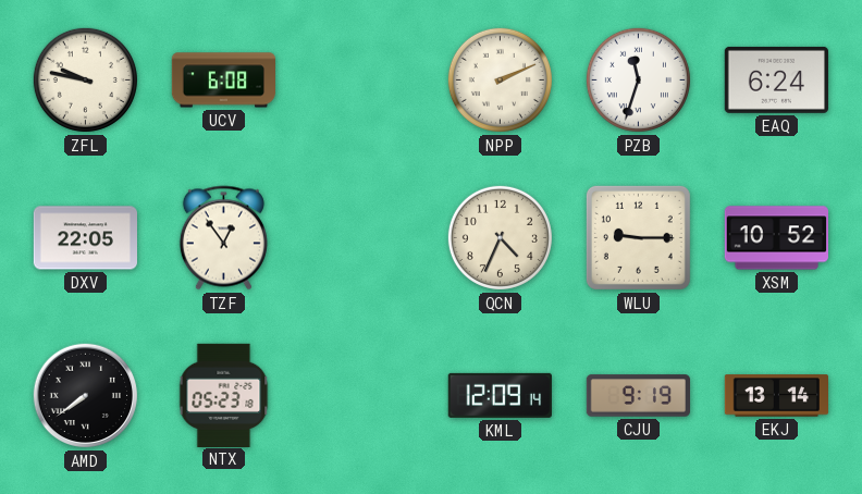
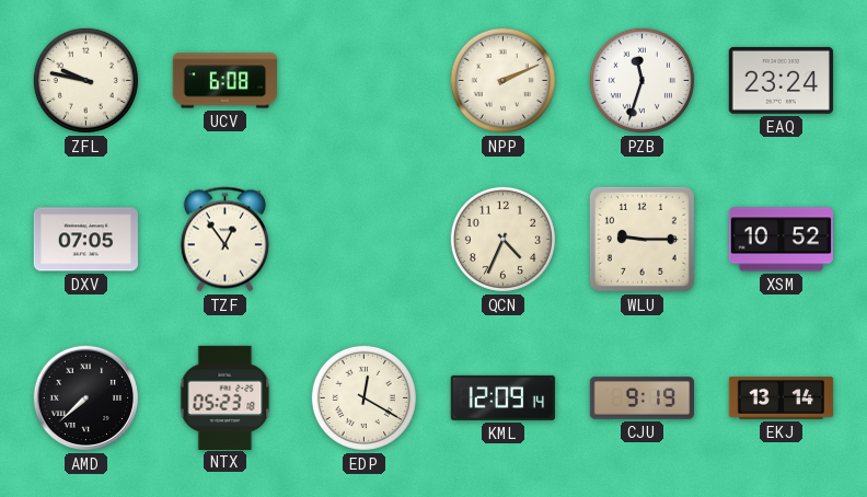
EAQ: 6:24 -> 23:24 (781, 80)
DXV: 22:05 -> 07:05 (85, 240)
AMD: 7:39 -> 7:38 (86, 398)
EDP: none -> 12:20 (363, 397)
